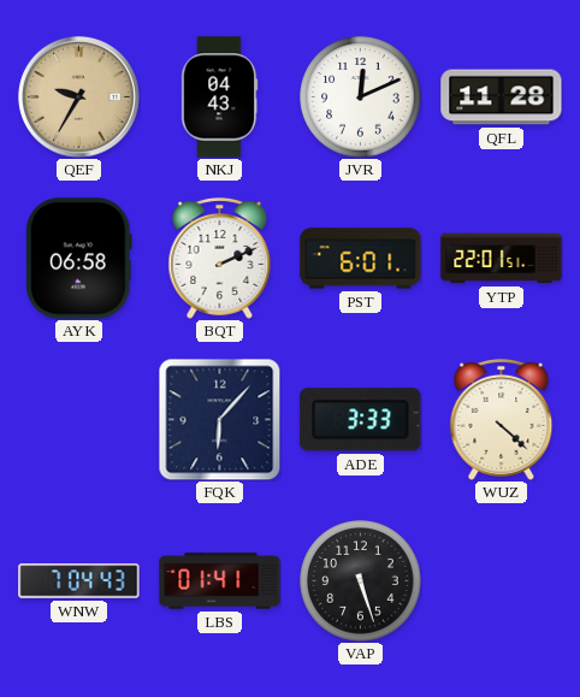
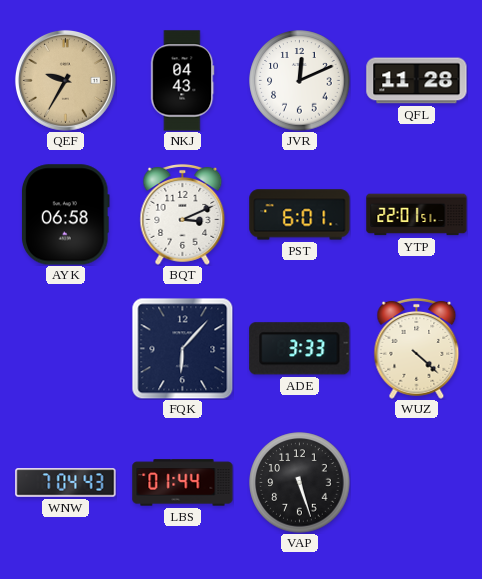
BQT: 2:11 -> 3:11 (183, 214)
LBS: 01:41 -> 01:44 (183, 483)
